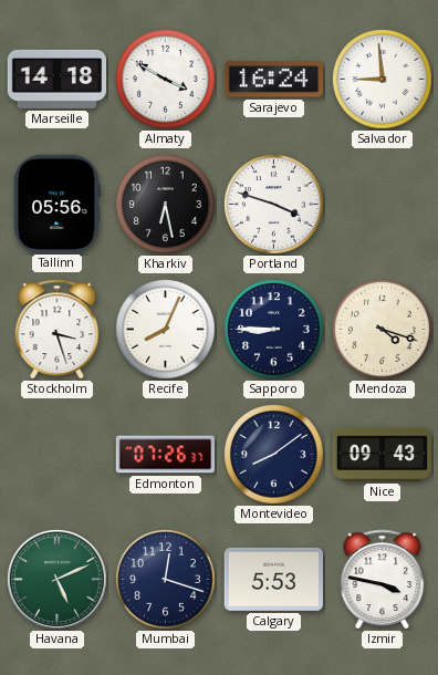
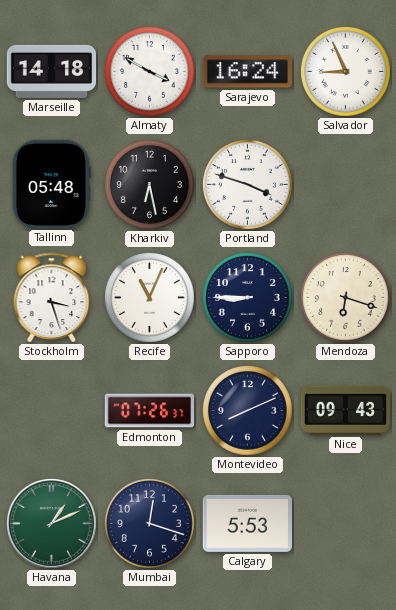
Salvador: 8:59 -> 8:56 (346, 72)
Tallinn: 05:56 -> 05:48 (52, 184)
Recife: 8:04 -> 11:04 (150, 298)
Mendoza: 4:18 -> 6:18 (346, 298)
Montevideo: 8:09 -> 8:11 (248, 411)
Havana: 5:11 -> 1:11 (52, 524)
Izmir: 3:47 -> none (383, 579)
